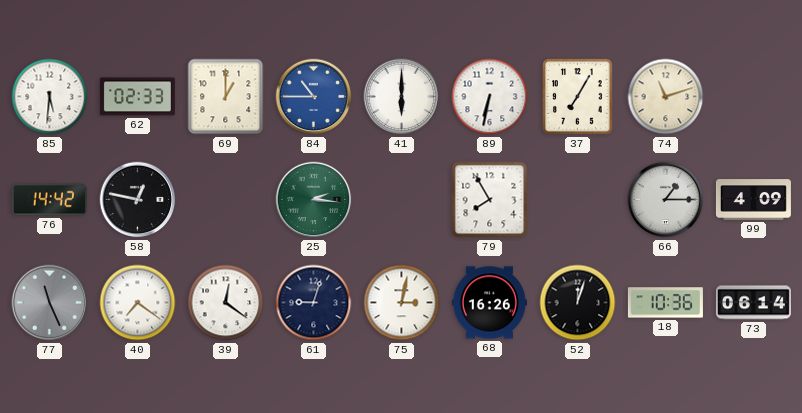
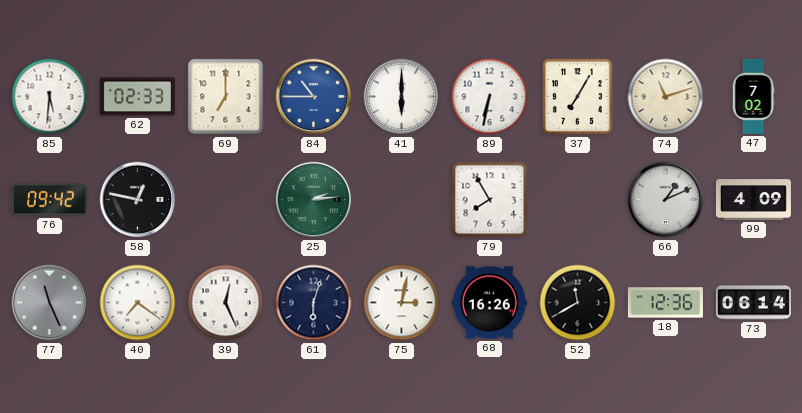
69: 1:00 -> 7:00 (226, 97)
47: none -> 7:02 (753, 96)
76: 14:42 -> 09:42 (49, 200)
25: 2:16 -> 2:14 (314, 200)
66: 1:15 -> 1:11 (666, 200)
39: 12:21 -> 12:26 (226, 303)
61: 9:03 -> 6:03 (314, 303)
52: 12:03 -> 11:40 (578, 303)
18: 10:36 -> 12:36 (665, 303)
